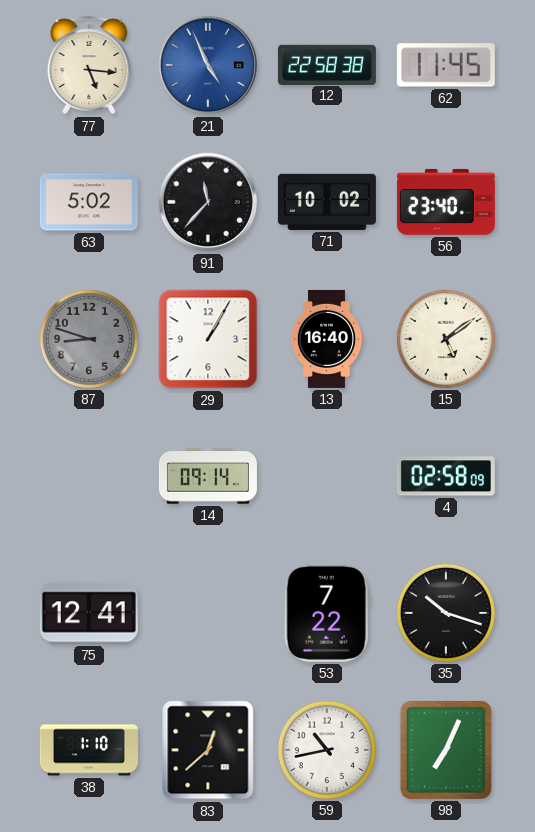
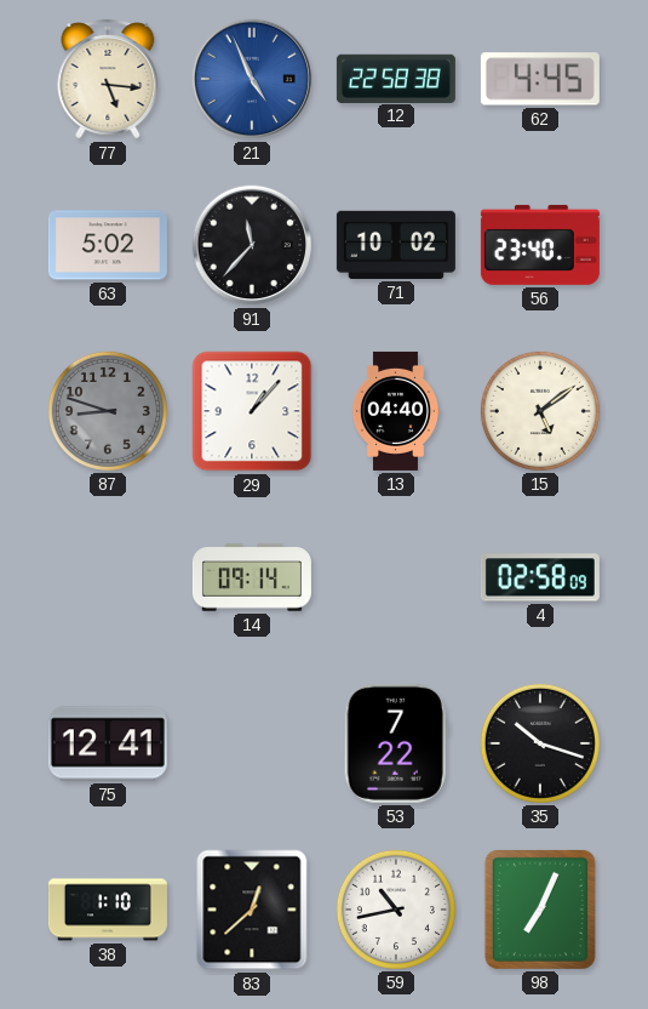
62: 11:45 -> 4:45 (540, 79)
29: 1:05 -> 1:07 (252, 411)
13: 16:40 -> 04:40 (396, 411)
